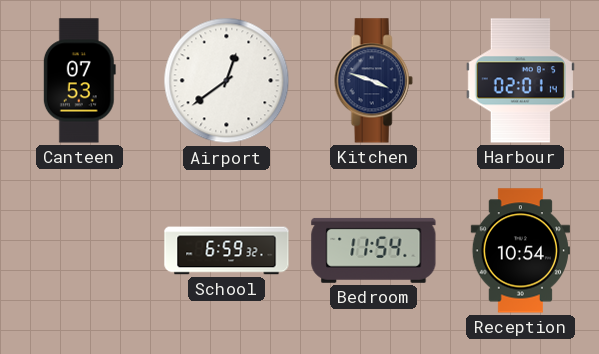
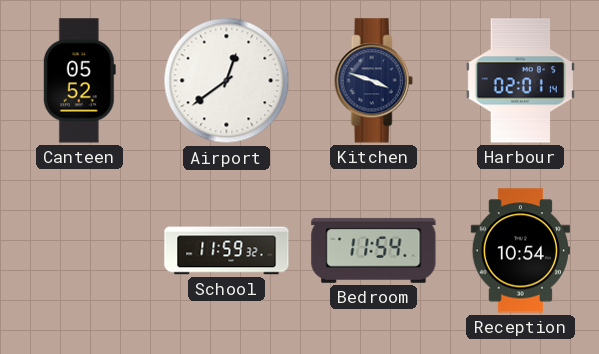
Canteen: 07:53 -> 05:52 (79, 81)
School: 6:59 -> 11:59 (227, 251)
